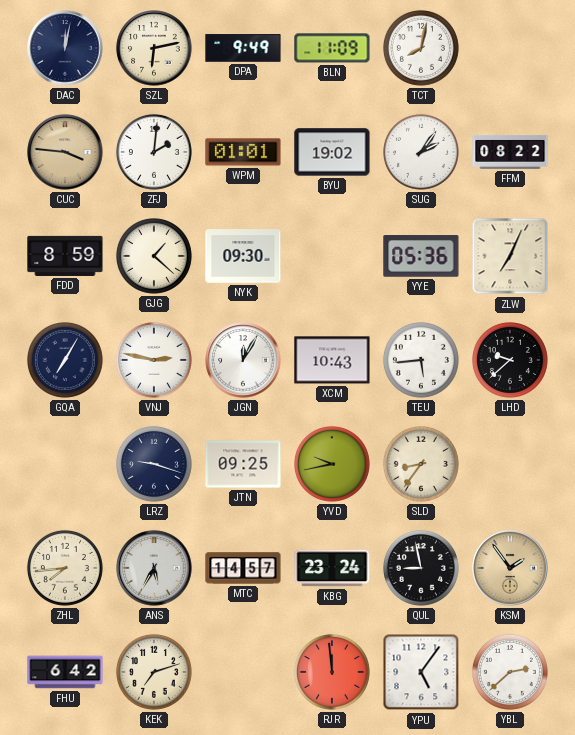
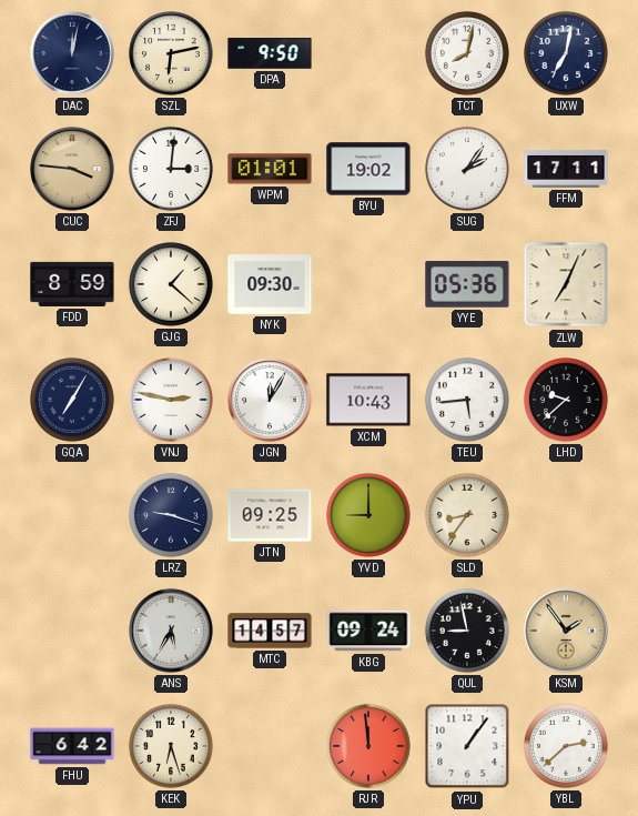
DPA: 9:49 -> 9:50 (270, 53)
BLN: 11:09 -> none (332, 48)
UXW: none -> 7:02 (566, 53)
ZFJ: 2:01 -> 3:01 (171, 169)
FFM: 08:22 -> 17:11 (566, 169)
YVD: 9:43 -> 9:00 (368, 515)
ZHL: 7:44 -> none (65, 568)
KBG: 23:24 -> 09:24 (368, 631)
KEK: 7:12 -> 6:27 (171, 746)
YPU: 5:06 -> 1:06 (467, 746)
